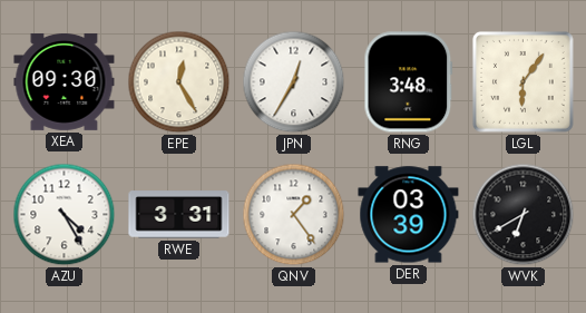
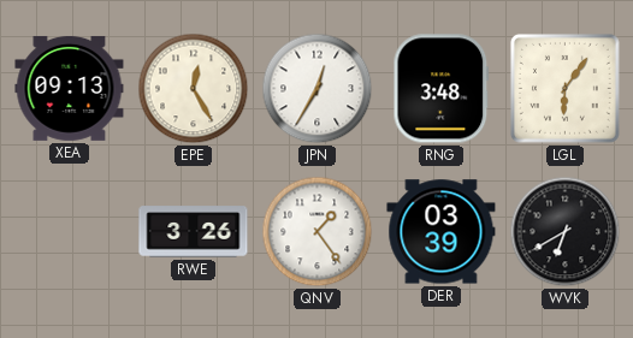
XEA: 09:30 -> 09:13 (70, 88)
AZU: 4:25 -> none (65, 215)
RWE: 3:31 -> 3:26 (194, 232)
